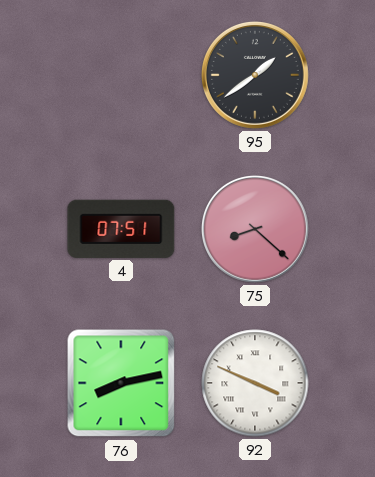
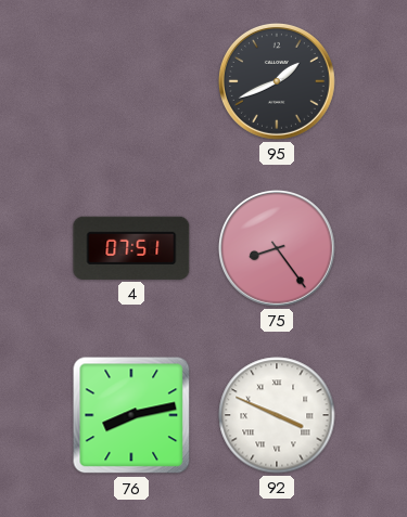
95: 1:39 -> 1:41 (277, 81)
75: 8:22 -> 8:24 (277, 248)
